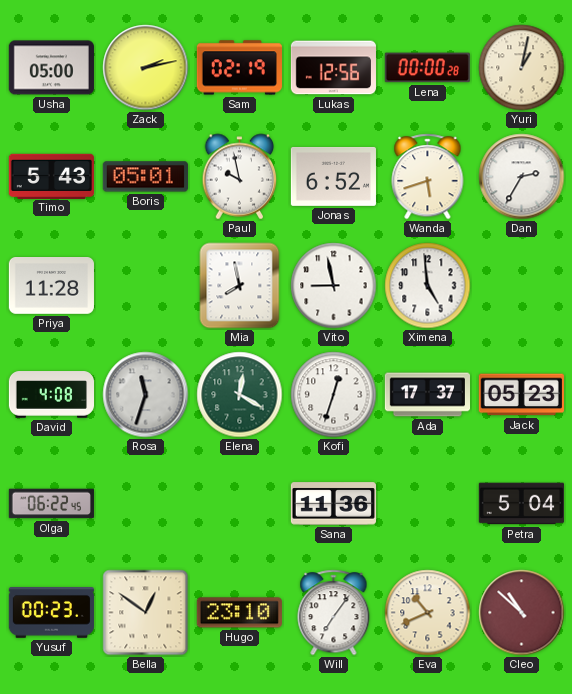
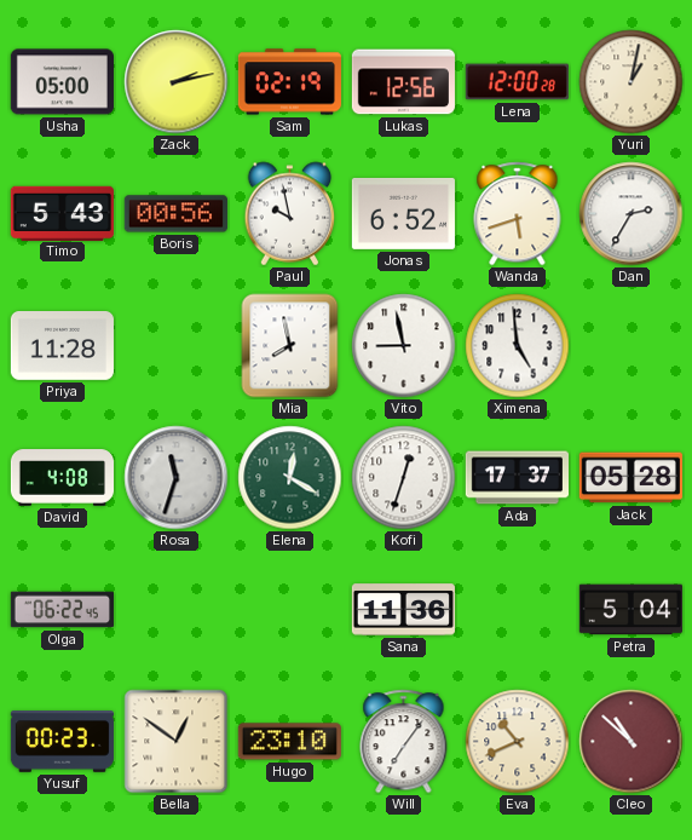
Lena: 00:00 -> 12:00 (517, 82)
Boris: 05:01 -> 00:56 (175, 214)
Jack: 05:23 -> 05:28 (630, 478)
